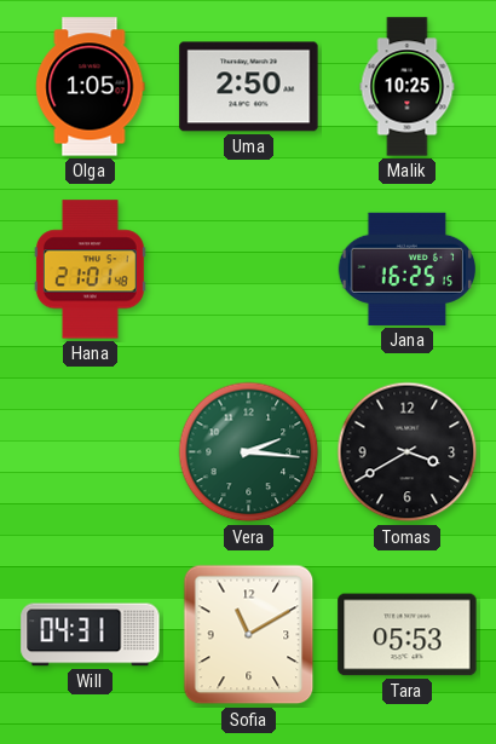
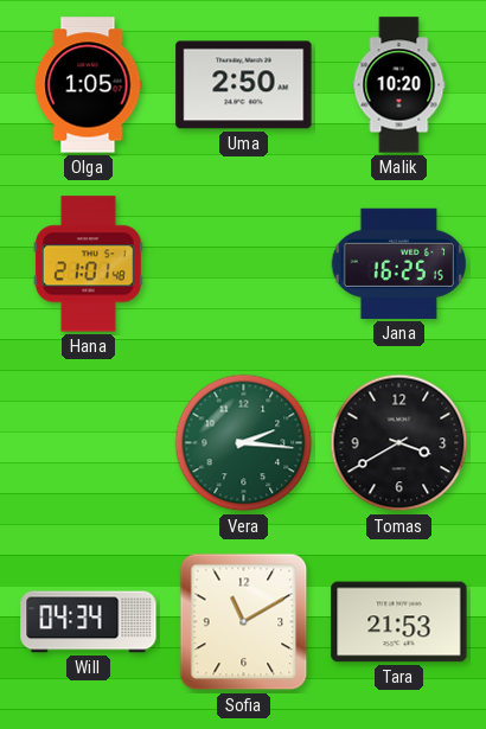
Malik: 10:25 -> 10:20 (399, 85)
Will: 04:31 -> 04:34 (89, 622)
Tara: 05:53 -> 21:53 (399, 622)
